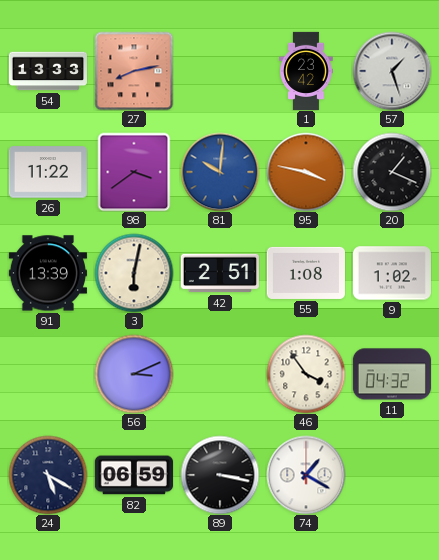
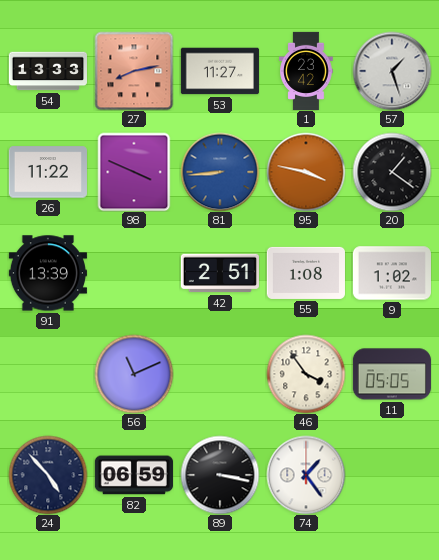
53: none -> 11:27 (220, 71)
98: 3:39 -> 3:49 (134, 172)
81: 10:01 -> 8:44 (220, 172)
20: 1:19 -> 1:21 (392, 172)
3: 6:02 -> none (134, 273)
56: 3:11 -> 11:11 (134, 374)
11: 04:32 -> 05:05 (392, 374)
24: 5:20 -> 4:53 (48, 475)
74: 1:20 -> 1:24 (306, 475)
